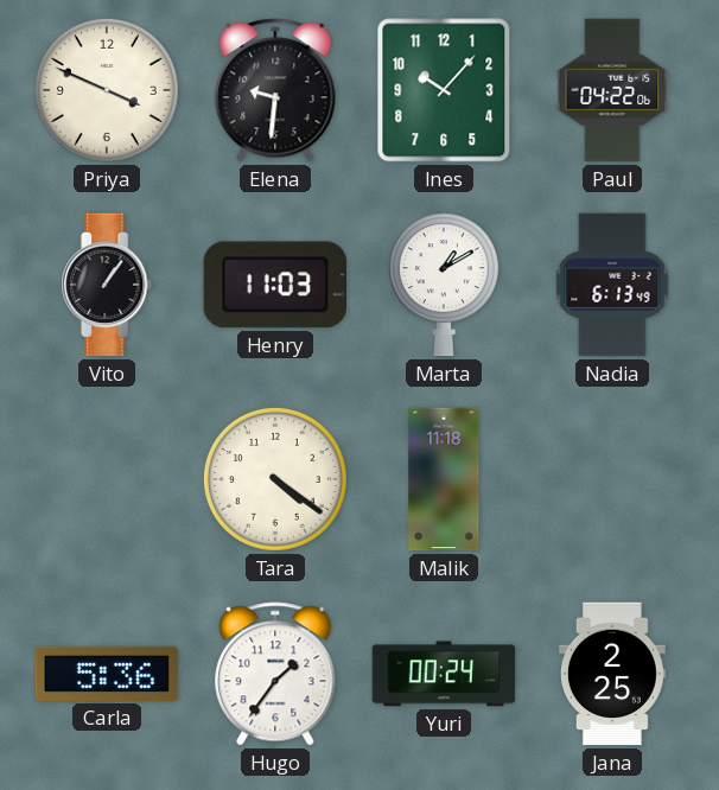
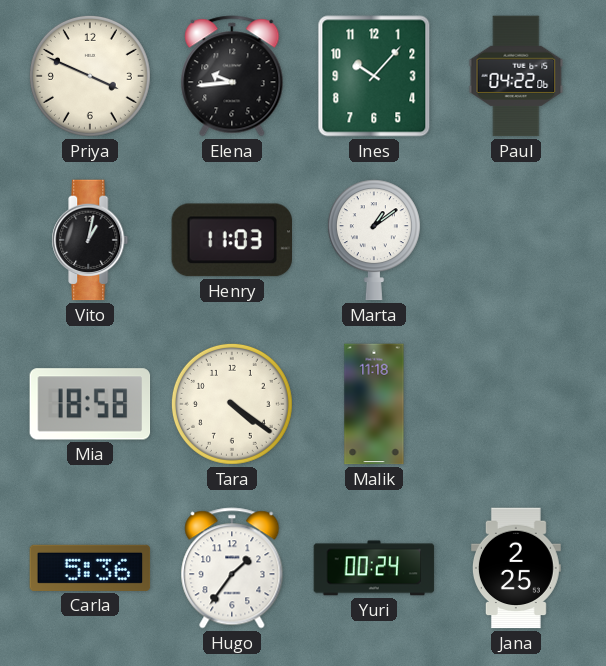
Elena: 9:31 -> 9:44 (232, 76)
Vito: 1:06 -> 1:02 (90, 240)
Marta: 1:10 -> 1:09 (374, 240)
Nadia: 6:13 -> none (612, 285)
Mia: none -> 18:58 (90, 404)
